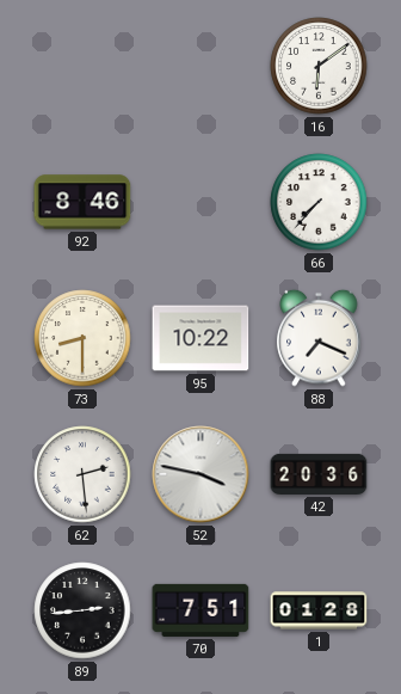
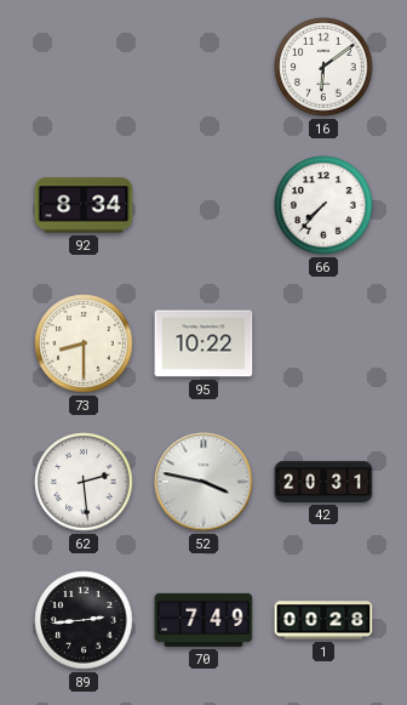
92: 8:46 -> 8:34 (84, 205)
88: 7:19 -> none (319, 338)
42: 20:36 -> 20:31 (323, 482)
70: 7:51 -> 7:49 (203, 620)
1: 01:28 -> 00:28 (323, 620)
